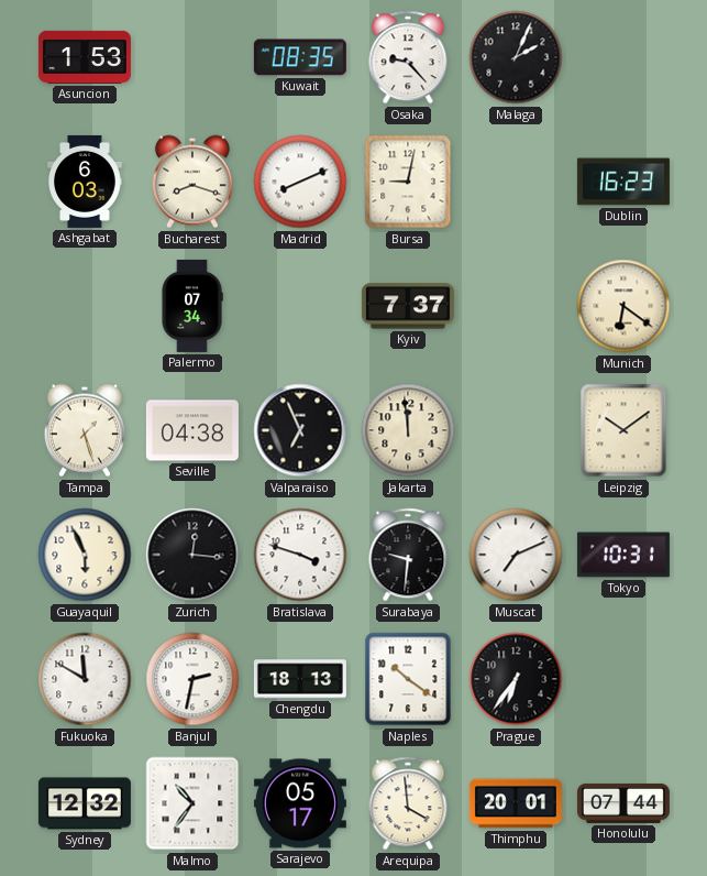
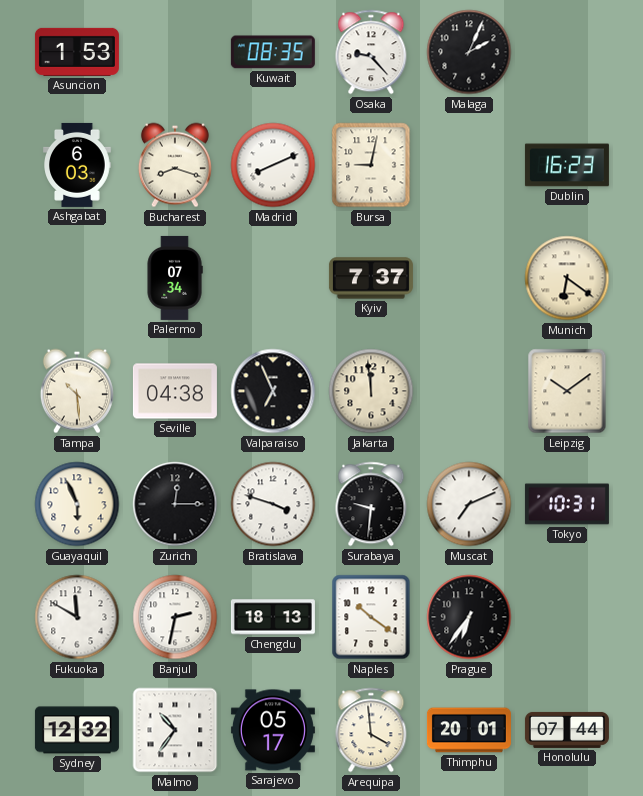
Tampa: 1:27 -> 10:29 (77, 391)
Zurich: 12:16 -> 12:15 (175, 504)
